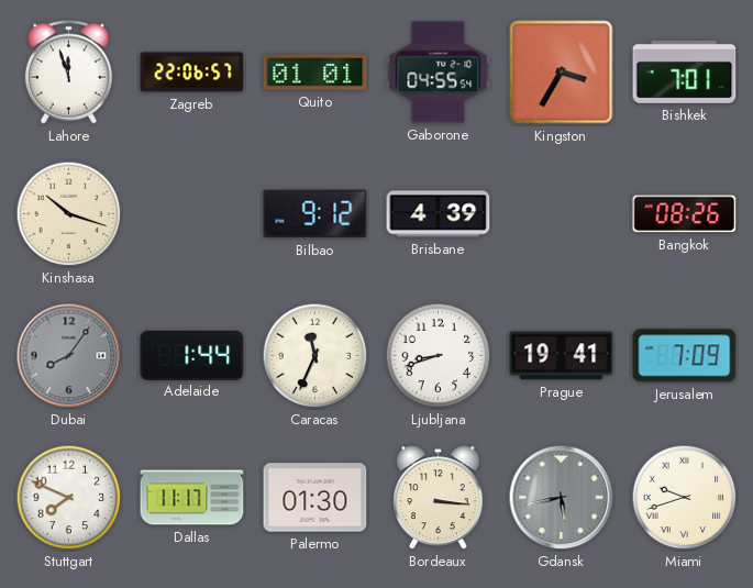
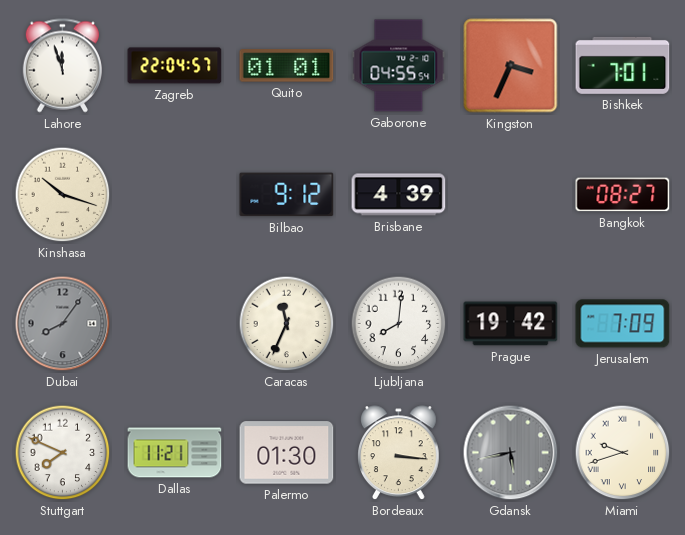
Zagreb: 22:06 -> 22:04 (175, 66)
Kingston: 3:35 -> 3:34 (511, 66)
Bangkok: 08:26 -> 08:27 (623, 195)
Adelaide: 1:44 -> none (192, 355)
Ljubljana: 8:42 -> 8:01 (399, 324)
Prague: 19:41 -> 19:42 (511, 324)
Dallas: 11:17 -> 11:21 (175, 453)
